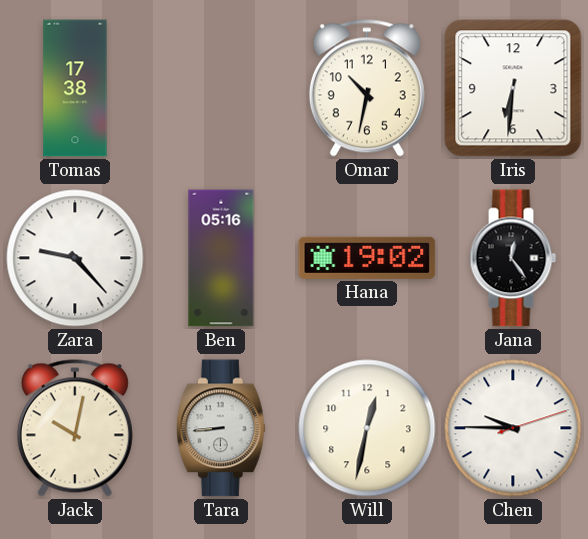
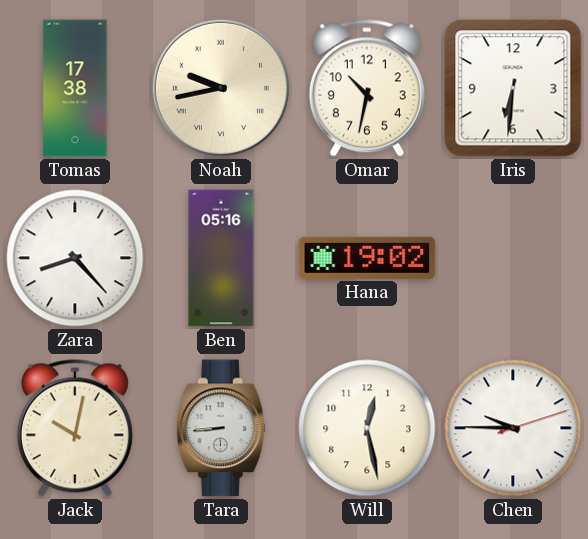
Noah: none -> 9:43 (221, 88)
Zara: 9:23 -> 8:23 (75, 258)
Jana: 12:24 -> none (513, 258)
Will: 12:32 -> 12:28 (367, 428)
